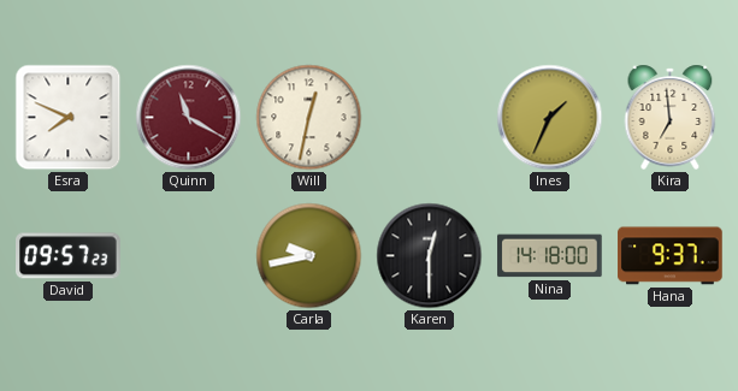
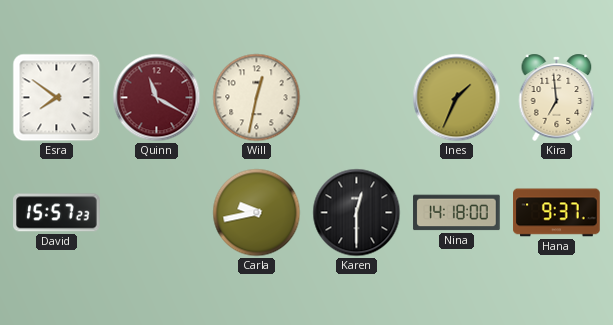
Esra: 7:49 -> 7:51 (57, 98)
David: 09:57 -> 15:57 (57, 213)
